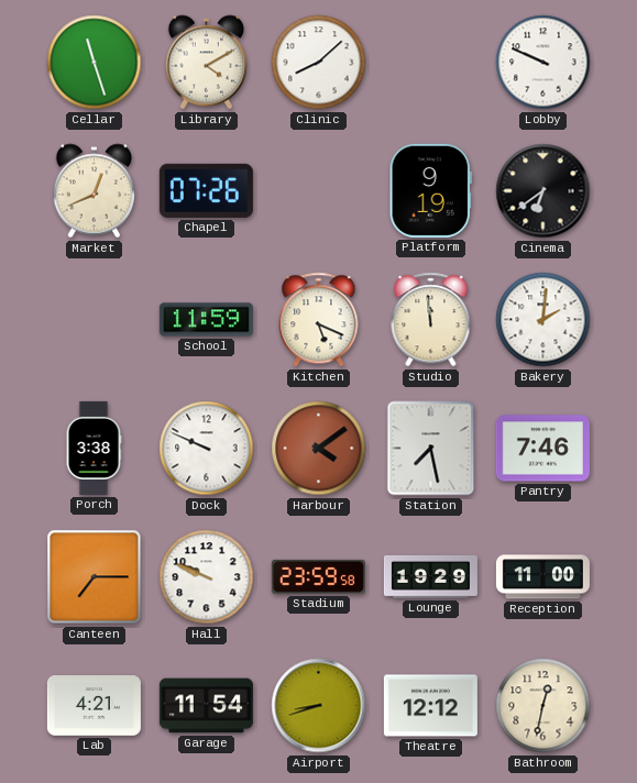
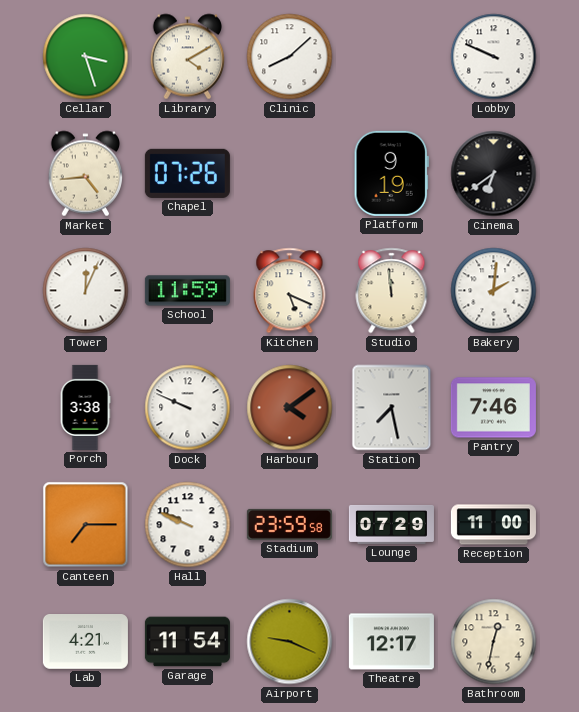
Cellar: 11:27 -> 3:27 (86, 57)
Market: 12:41 -> 4:44 (85, 174)
Tower: none -> 12:04 (86, 291)
Lounge: 19:29 -> 07:29 (391, 524)
Airport: 8:42 -> 9:19 (290, 642)
Theatre: 12:12 -> 12:17 (391, 642)
